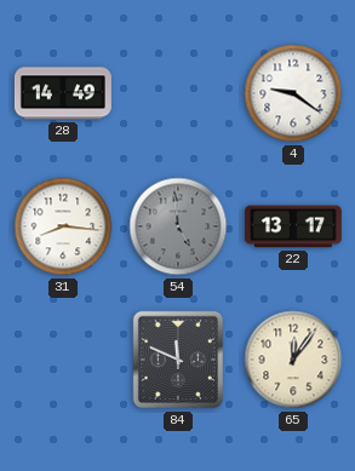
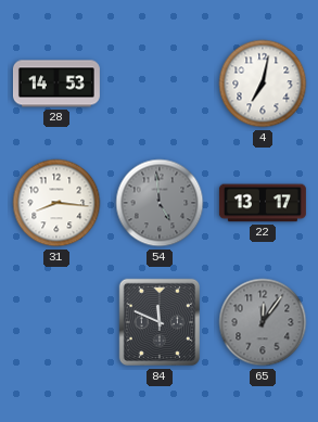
28: 14:49 -> 14:53 (56, 84)
4: 9:21 -> 7:02 (263, 84)
65 dial: cream -> grey (263, 322)
